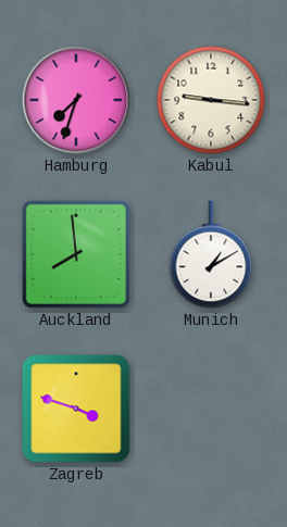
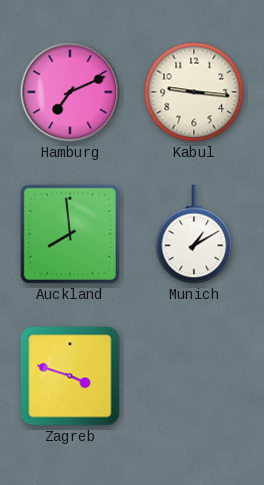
Hamburg: 7:33 -> 7:11 (70, 92)
